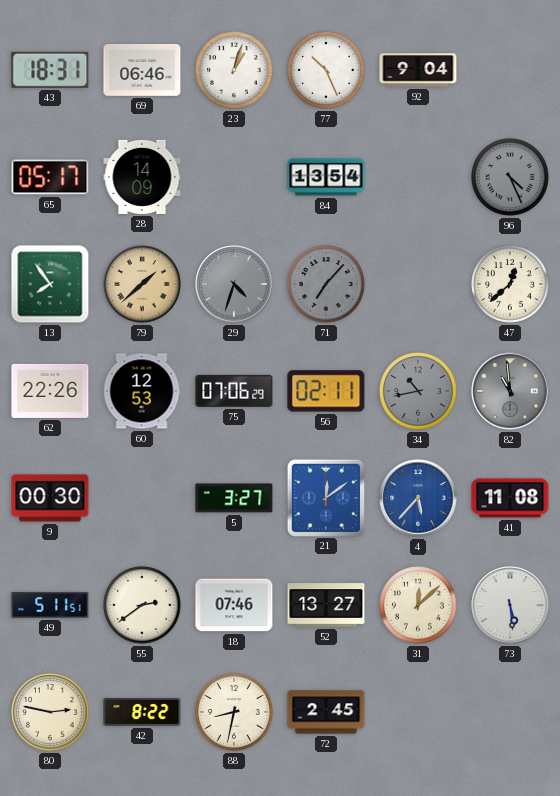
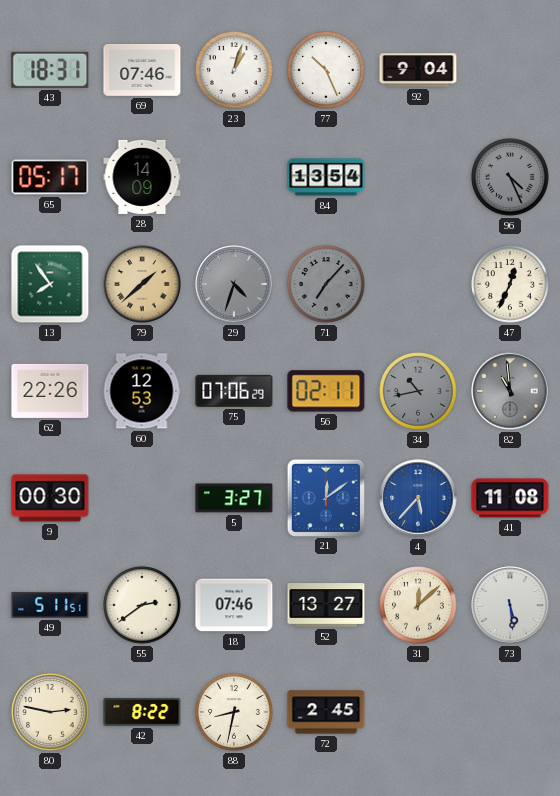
69: 06:46 -> 07:46 (142, 71)
47: 12:38 -> 12:34 (510, 284)
